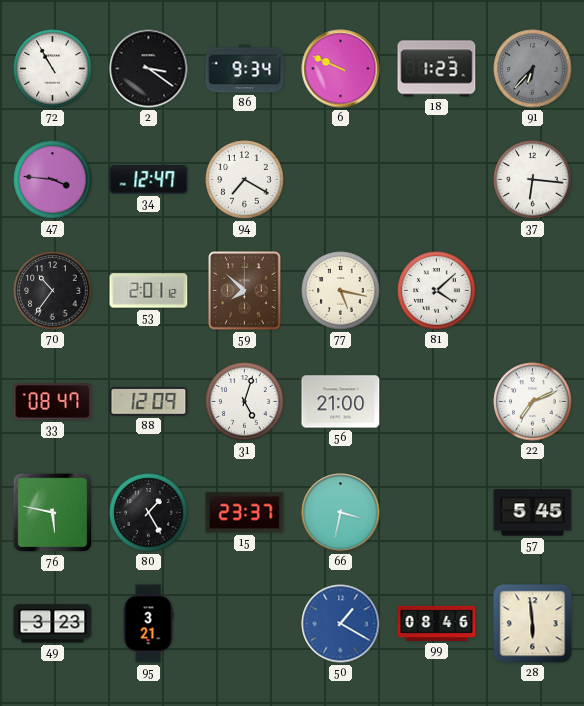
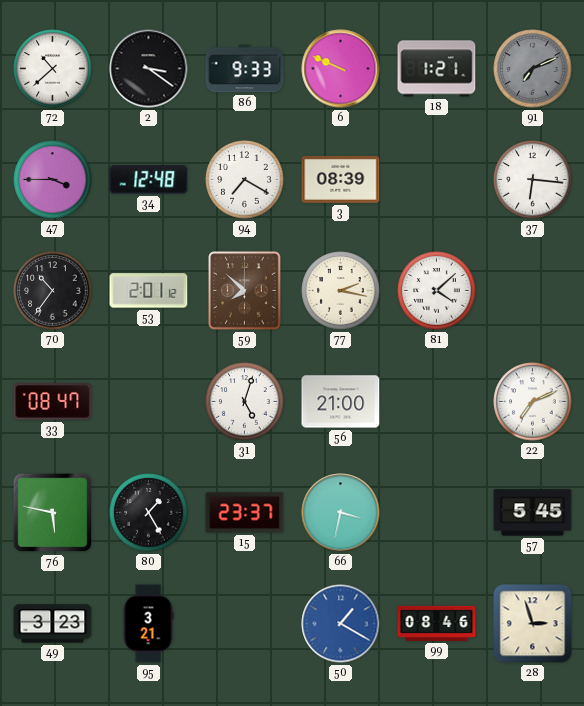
72: 10:55 -> 10:38 (53, 69)
86: 9:34 -> 9:33 (245, 69)
18: 1:23 -> 1:21 (437, 69)
91: 6:37 -> 7:11 (533, 69)
47: 3:46 -> 3:45 (53, 180)
34: 12:47 -> 12:48 (149, 180)
3: none -> 08:39 (341, 180)
77: 5:17 -> 2:17 (341, 291)
88: 12:09 -> none (149, 402)
28: 5:59 -> 2:57 (533, 624)
